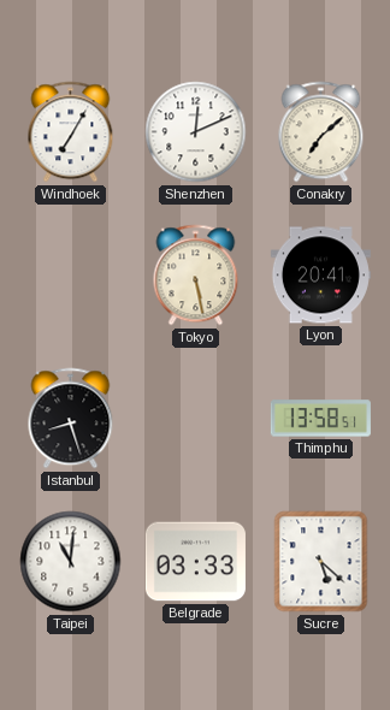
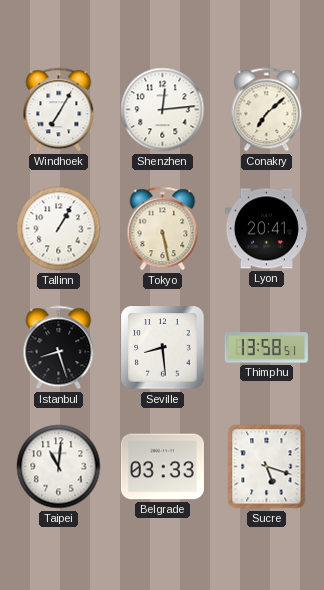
Shenzhen: 12:11 -> 12:14 (163, 110)
Tallinn: none -> 1:05 (59, 229)
Seville: none -> 8:29 (163, 348)
Sucre: 5:22 -> 5:18 (267, 467)
